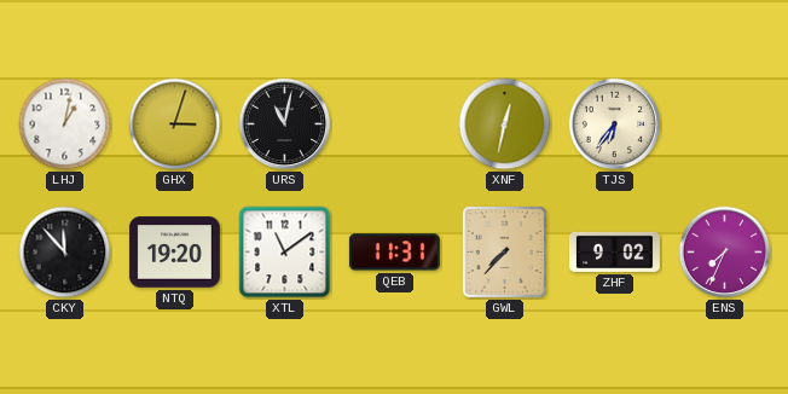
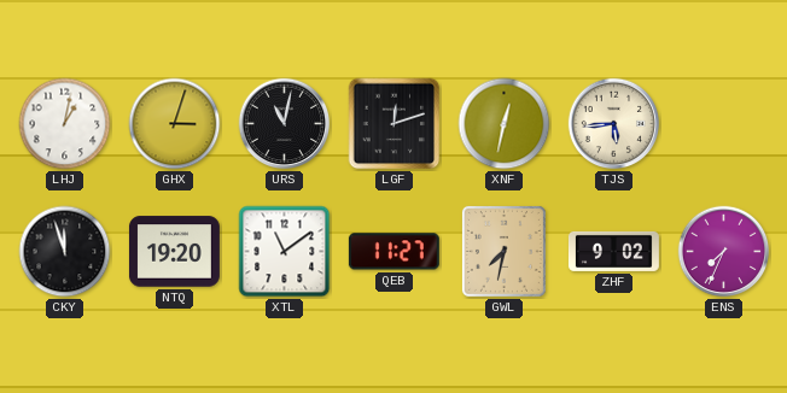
LGF: none -> 12:12 (395, 124)
TJS: 6:36 -> 5:44 (614, 124)
CKY: 11:53 -> 11:57 (65, 252)
QEB: 11:31 -> 11:27 (393, 252)
GWL: 7:37 -> 7:32 (503, 251)
